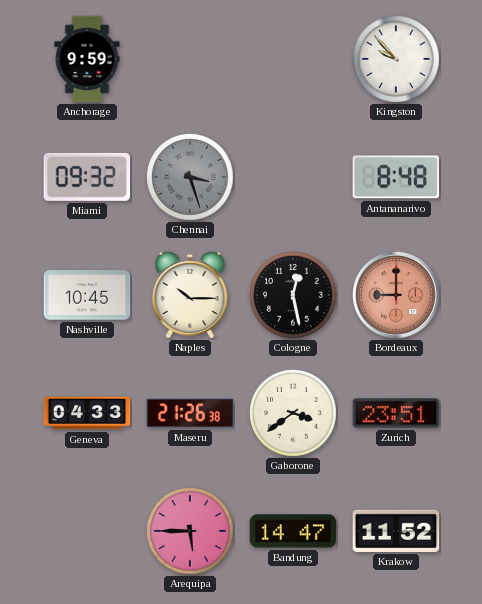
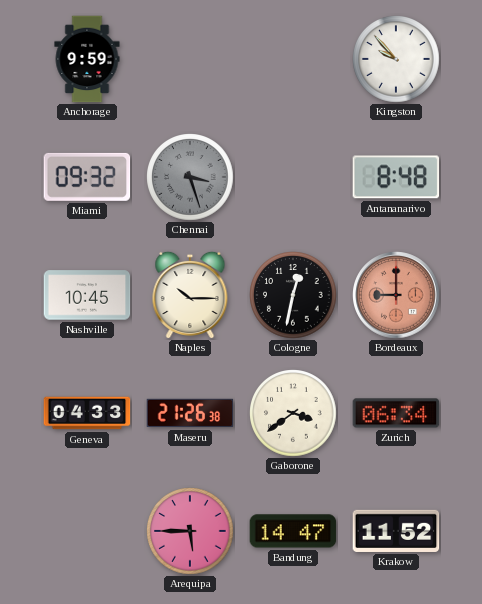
Cologne: 12:28 -> 12:32 (293, 295)
Zurich: 23:51 -> 06:34 (396, 413)
